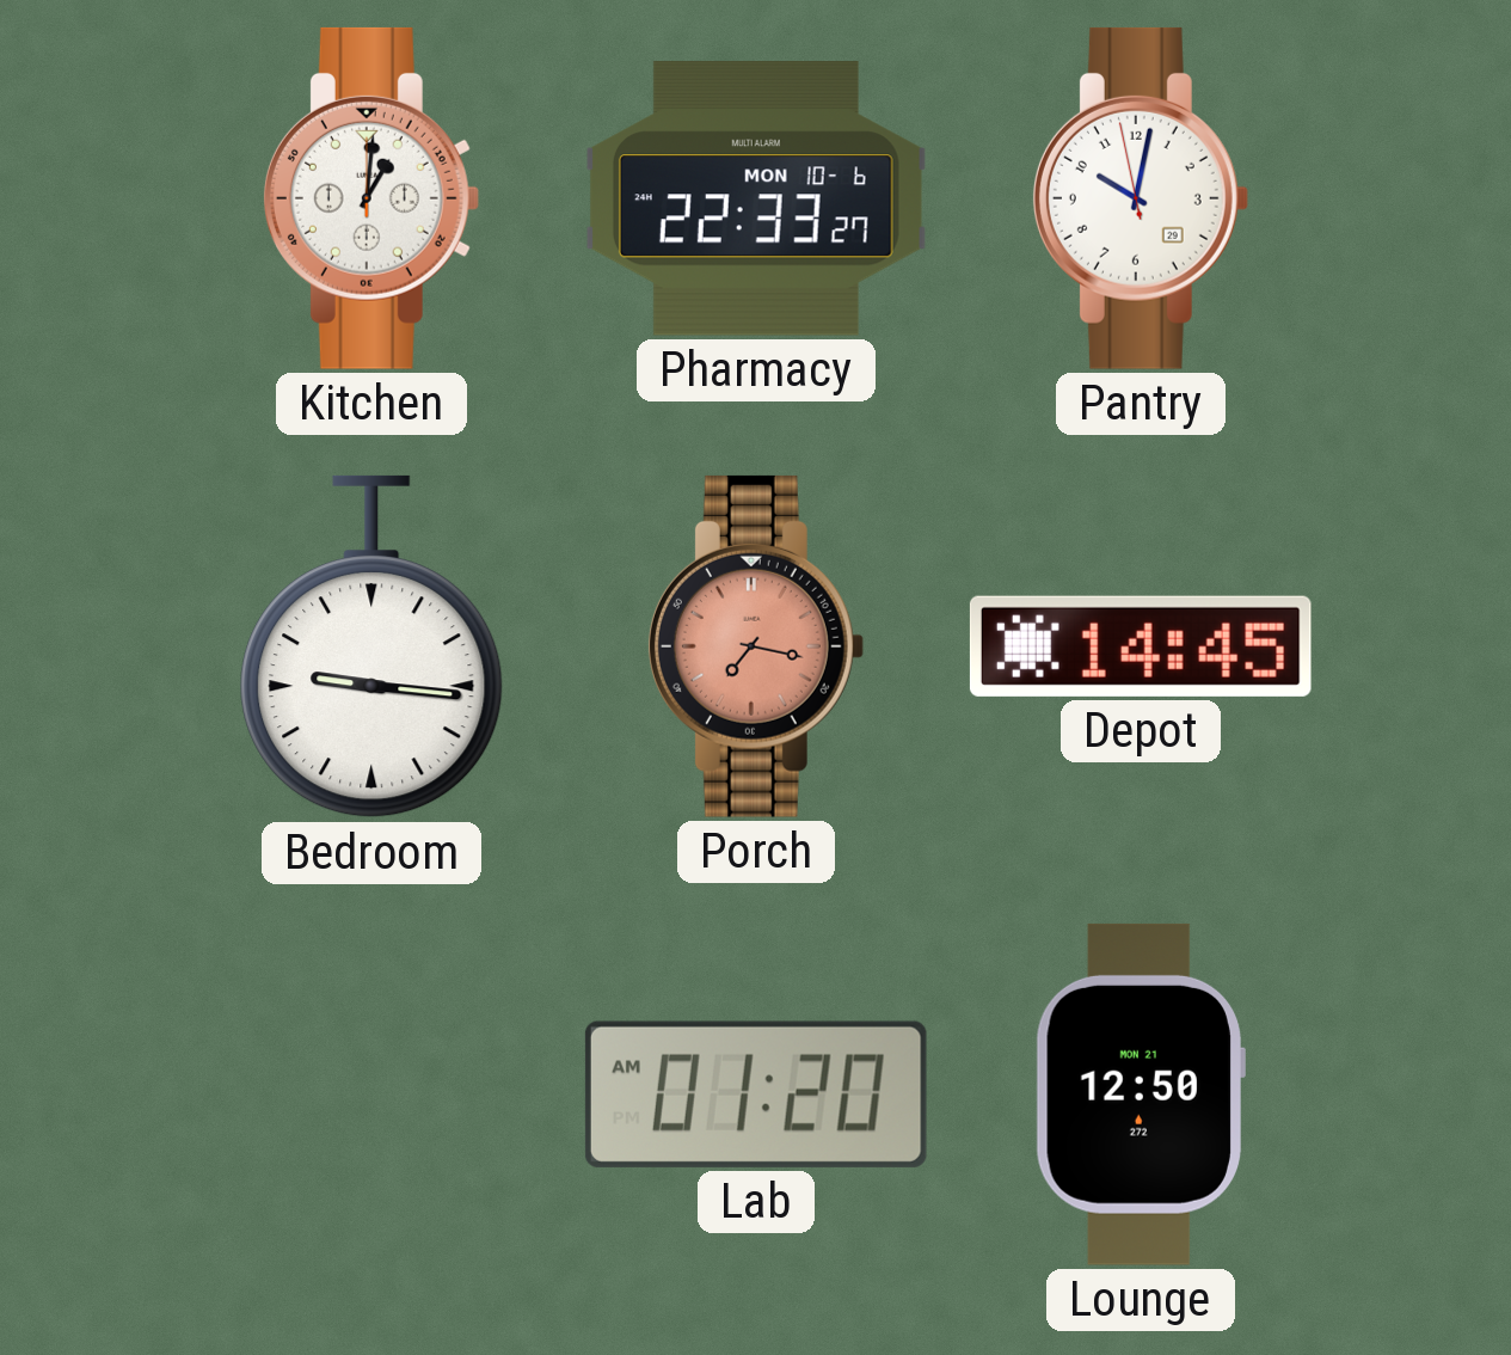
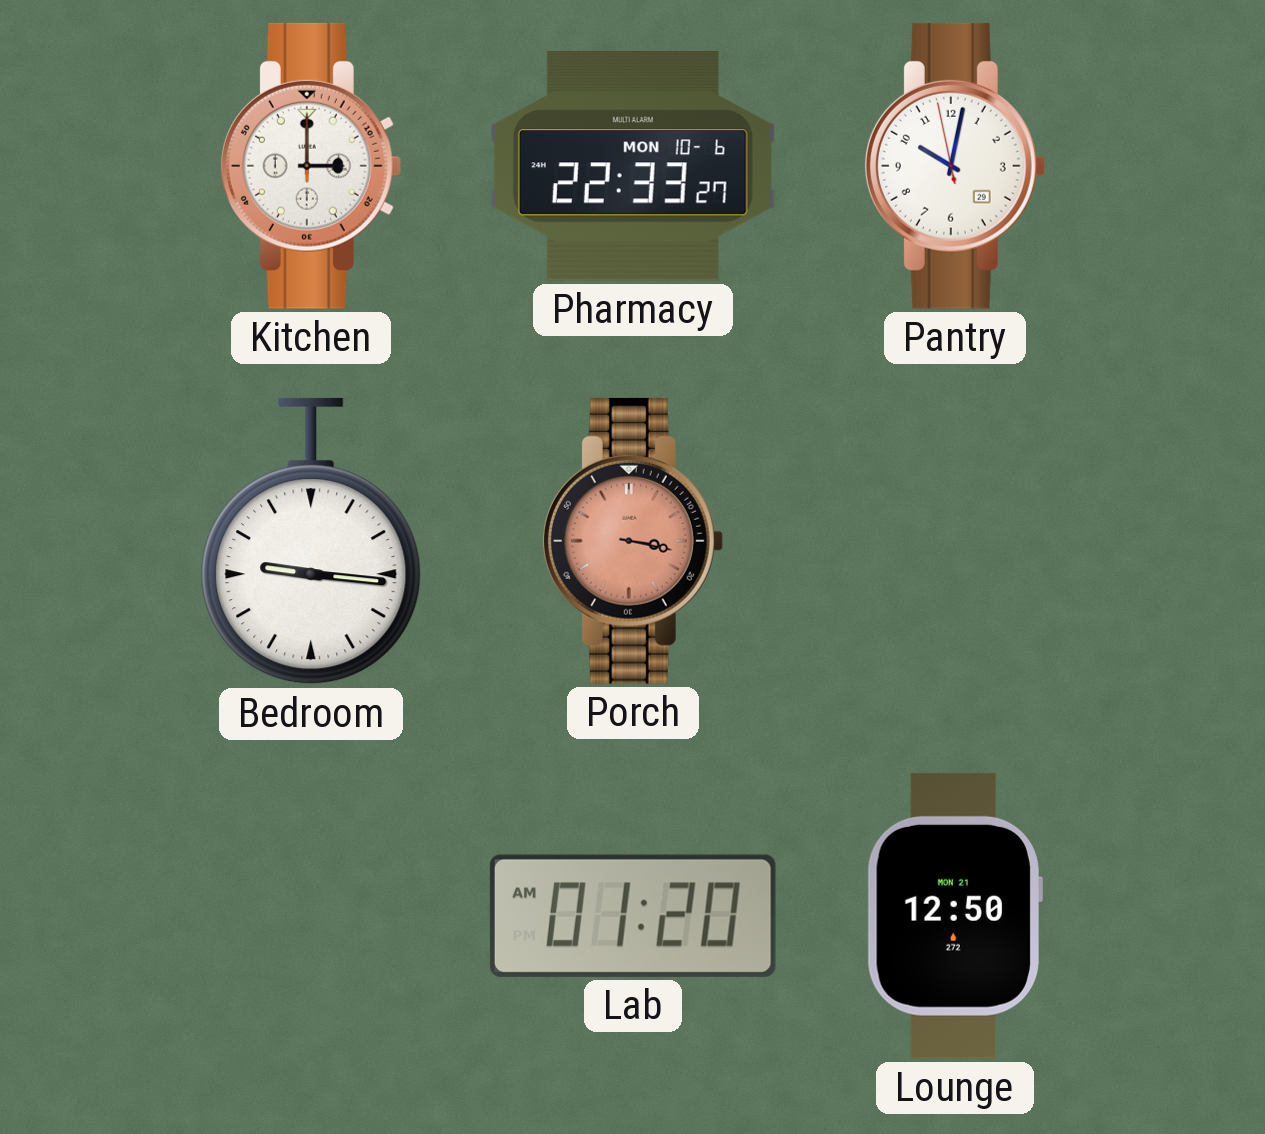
Kitchen: 1:01 -> 3:00 (310, 166)
Porch: 7:17 -> 3:17 (632, 541)
Depot: 14:45 -> none (1141, 646)
